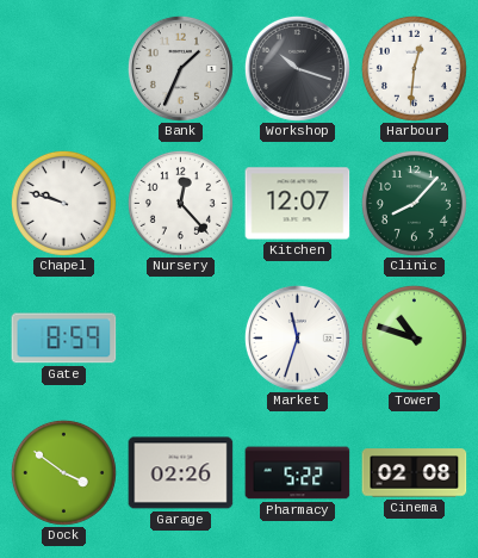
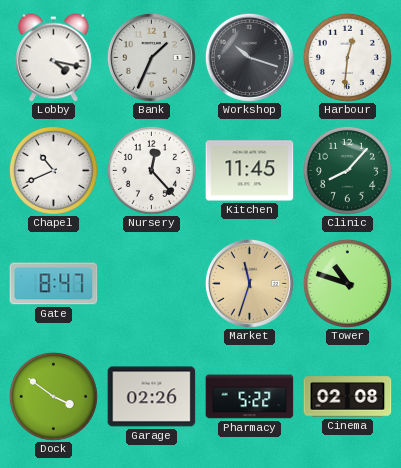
Lobby: none -> 4:17 (54, 58)
Chapel: 9:48 -> 10:41 (53, 170)
Kitchen: 12:07 -> 11:45 (250, 171)
Gate: 8:59 -> 8:47 (54, 284)
Market dial: white -> champagne (249, 283)
